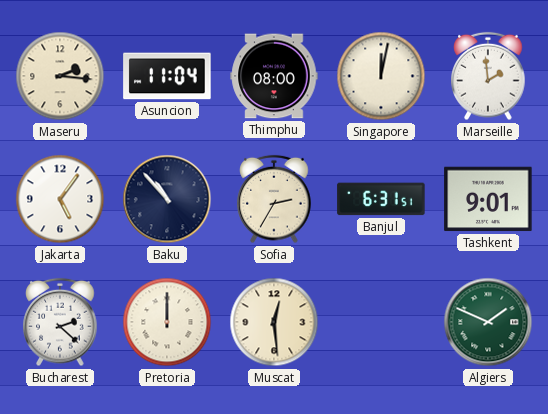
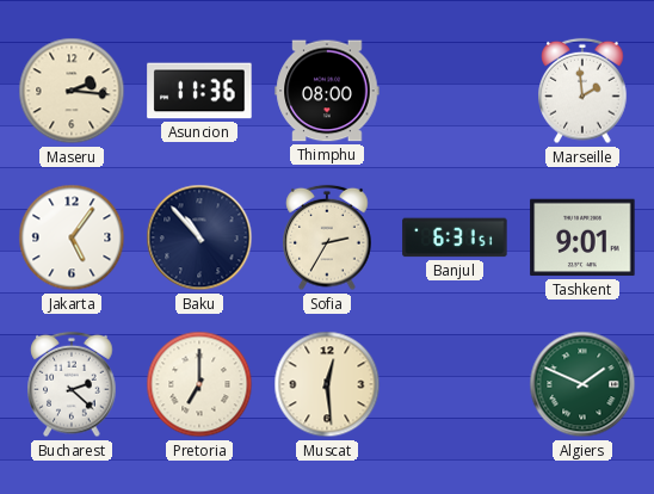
Asuncion: 11:04 -> 11:36 (199, 91)
Singapore: 12:02 -> none (381, 76)
Pretoria: 12:00 -> 7:00 (199, 384)
